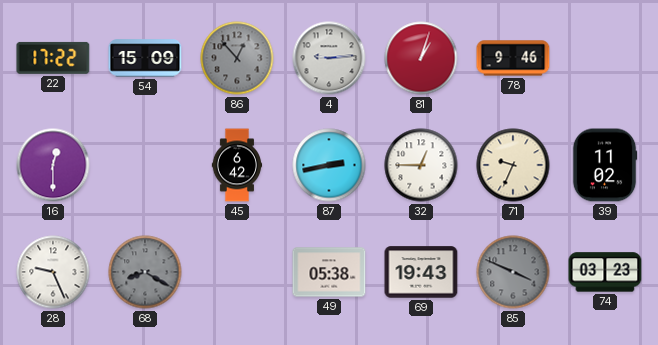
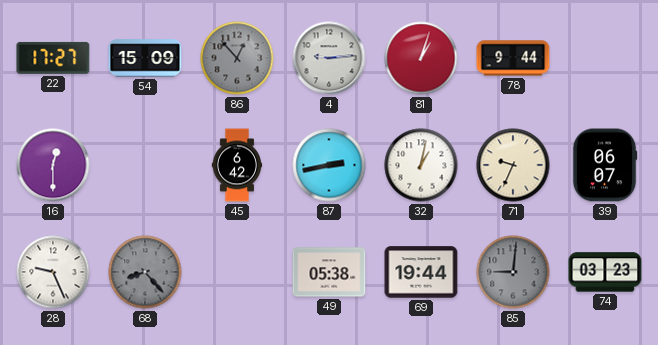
22: 17:22 -> 17:27 (53, 58)
78: 9:46 -> 9:44 (513, 58)
32: 12:45 -> 1:02 (421, 165)
39: 11:02 -> 06:07 (605, 165)
68: 8:20 -> 8:23 (145, 272)
69: 19:43 -> 19:44 (421, 272)
85: 3:49 -> 9:01 (513, 272)
